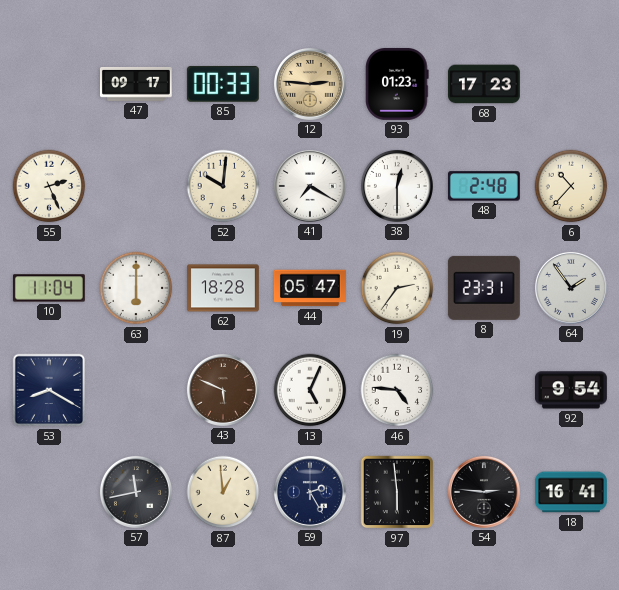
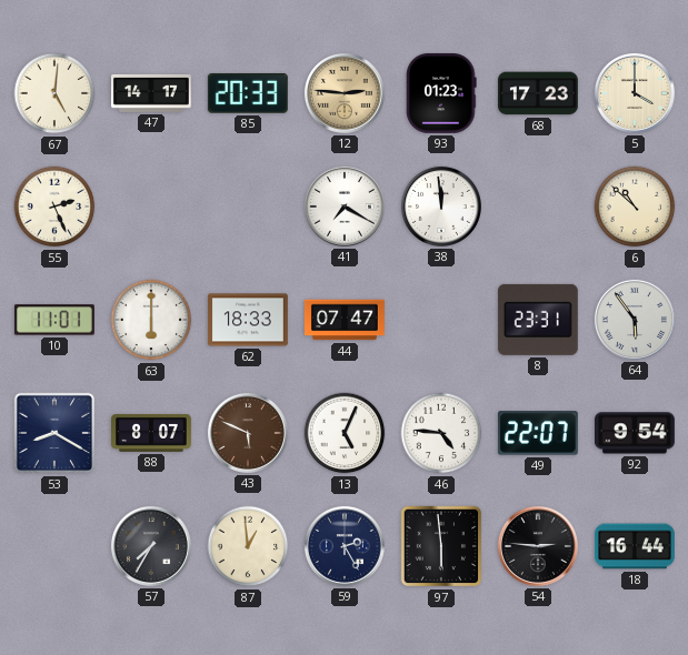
67: none -> 5:01 (54, 93)
47: 09:17 -> 14:17 (151, 93)
85: 00:33 -> 20:33 (248, 93)
5: none -> 4:00 (635, 93)
52: 10:01 -> none (223, 186)
38: 12:30 -> 11:59 (441, 206)
48: 2:48 -> none (484, 186)
6: 10:37 -> 10:52 (635, 206)
10: 11:04 -> 11:01 (54, 320)
62: 18:28 -> 18:33 (248, 320)
44: 05:47 -> 07:47 (345, 320)
19: 2:36 -> none (397, 288)
64: 1:54 -> 5:54 (635, 320)
88: none -> 8:07 (152, 433)
49: none -> 22:07 (538, 433)
57: 11:43 -> 7:35 (151, 546)
18: 16:41 -> 16:44 (635, 546)
